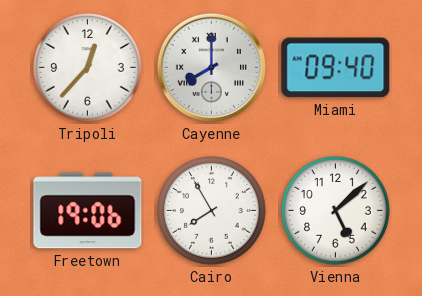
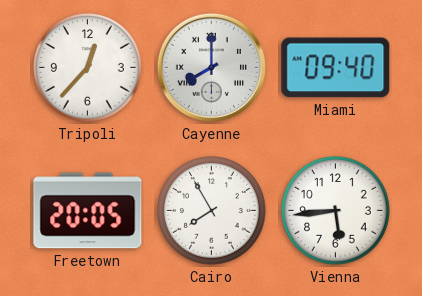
Freetown: 19:06 -> 20:05 (88, 211)
Vienna: 5:08 -> 5:44 (336, 211)
